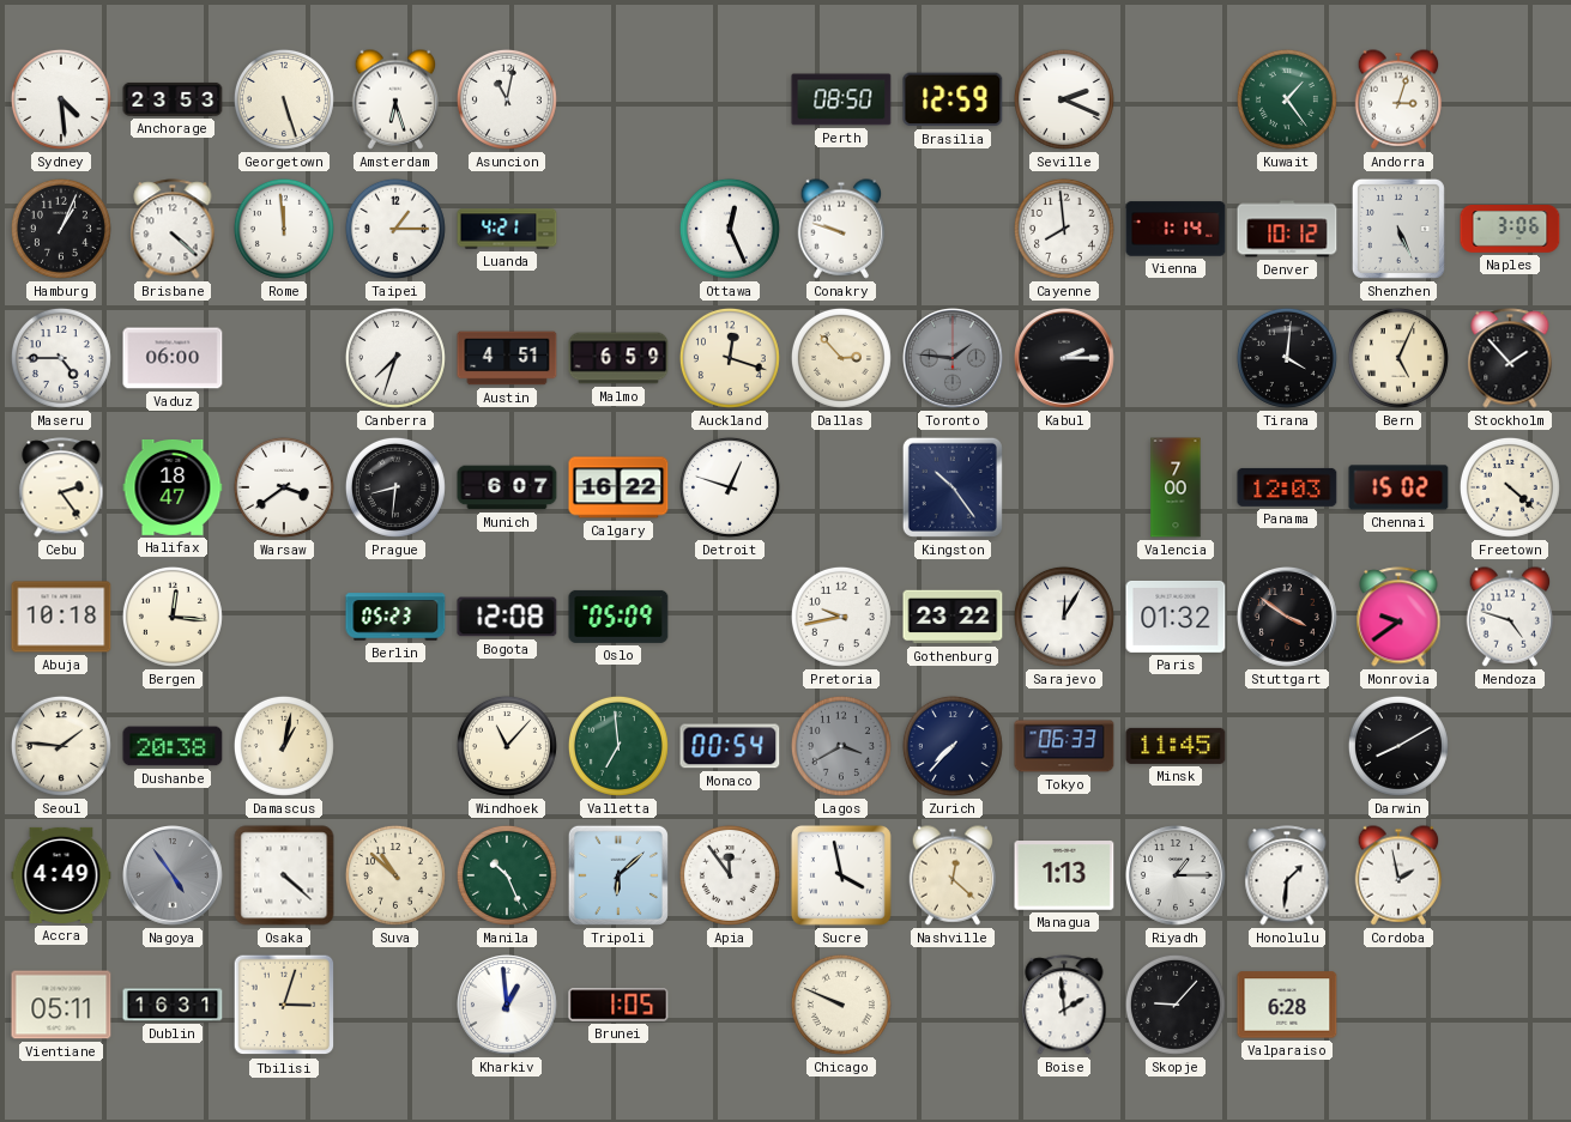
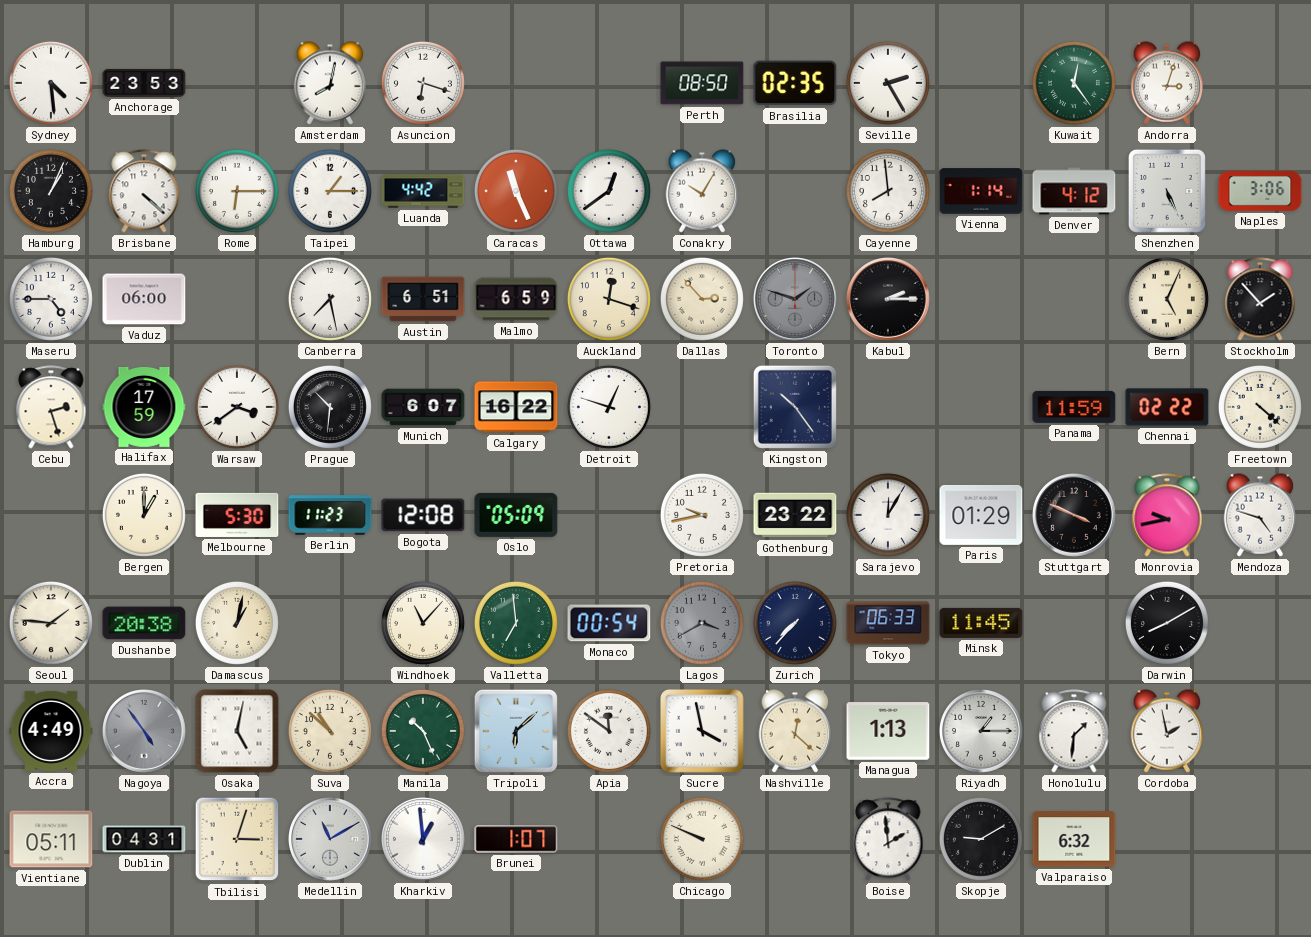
Georgetown: 5:27 -> none (284, 99)
Amsterdam: 6:27 -> 8:02 (330, 83)
Asuncion: 11:02 -> 6:18 (423, 83)
Brasilia: 12:59 -> 02:35 (795, 83)
Seville: 2:19 -> 2:25 (888, 83)
Kuwait: 1:24 -> 12:24 (1074, 83)
Rome: 11:59 -> 6:15 (237, 191)
Luanda: 4:21 -> 4:42 (423, 191)
Caracas: none -> 11:26 (516, 191)
Ottawa: 12:26 -> 12:39 (609, 191)
Conakry: 9:48 -> 10:05 (702, 191)
Denver: 10:12 -> 4:12 (1074, 191)
Canberra: 7:33 -> 7:28 (330, 299)
Austin: 4:51 -> 6:51 (423, 299)
Toronto: 1:46 -> 1:48 (796, 300)
Tirana: 4:01 -> none (1287, 358)
Cebu: 2:24 -> 2:27 (51, 407)
Halifax: 18:47 -> 17:59 (144, 407)
Prague: 8:31 -> 10:31 (330, 407)
Valencia: 7:00 -> none (1176, 487)
Panama: 12:03 -> 11:59 (1074, 407)
Chennai: 15:02 -> 02:22 (1167, 407)
Abuja: 10:18 -> none (61, 617)
Bergen: 12:16 -> 1:00 (144, 515)
Melbourne: none -> 5:30 (237, 515)
Berlin: 05:23 -> 11:23 (330, 515)
Paris: 01:32 -> 01:29 (981, 515)
Stuttgart: 3:51 -> 3:49 (1075, 516)
Monrovia: 9:39 -> 9:43 (1167, 515)
Osaka: 4:22 -> 5:02 (237, 731)
Apia: 11:54 -> 11:51 (609, 731)
Dublin: 16:31 -> 04:31 (144, 839)
Medellin: none -> 11:10 (331, 840)
Brunei: 1:05 -> 1:07 (516, 839)
Skopje: 9:07 -> 9:10 (981, 839)
Valparaiso: 6:28 -> 6:32 (1074, 839)
